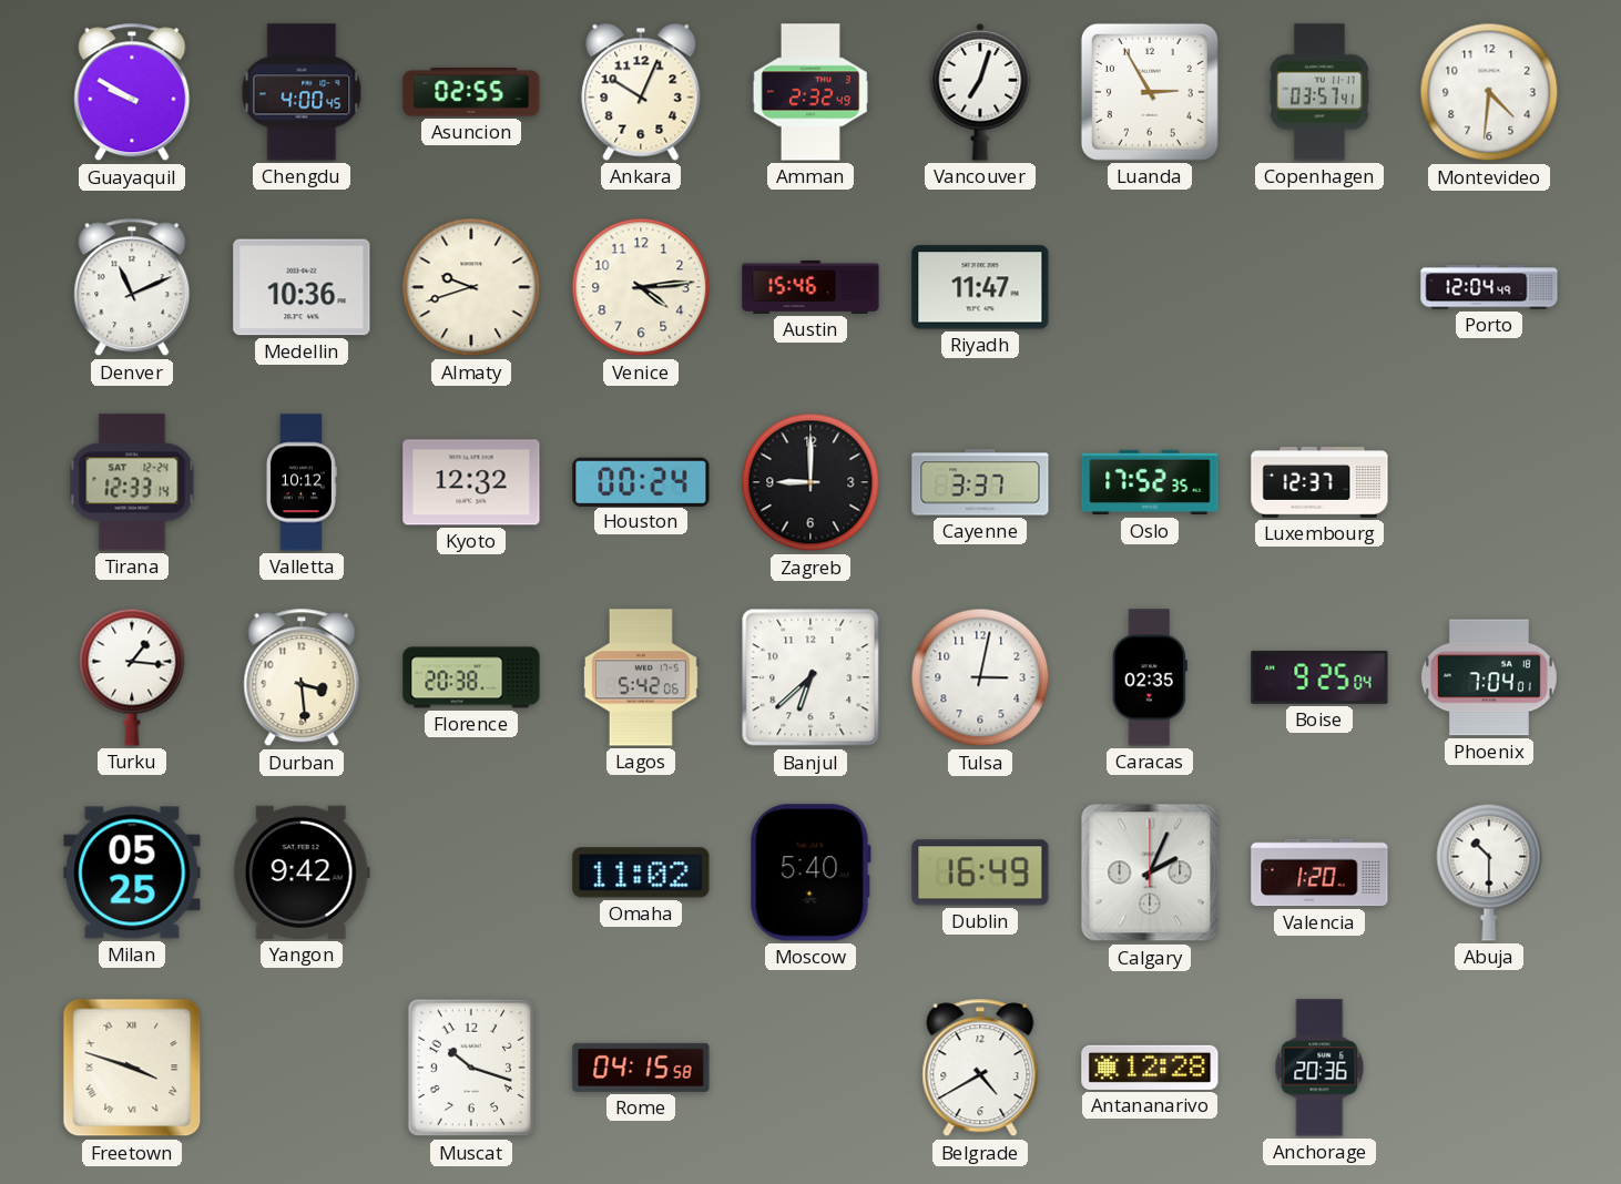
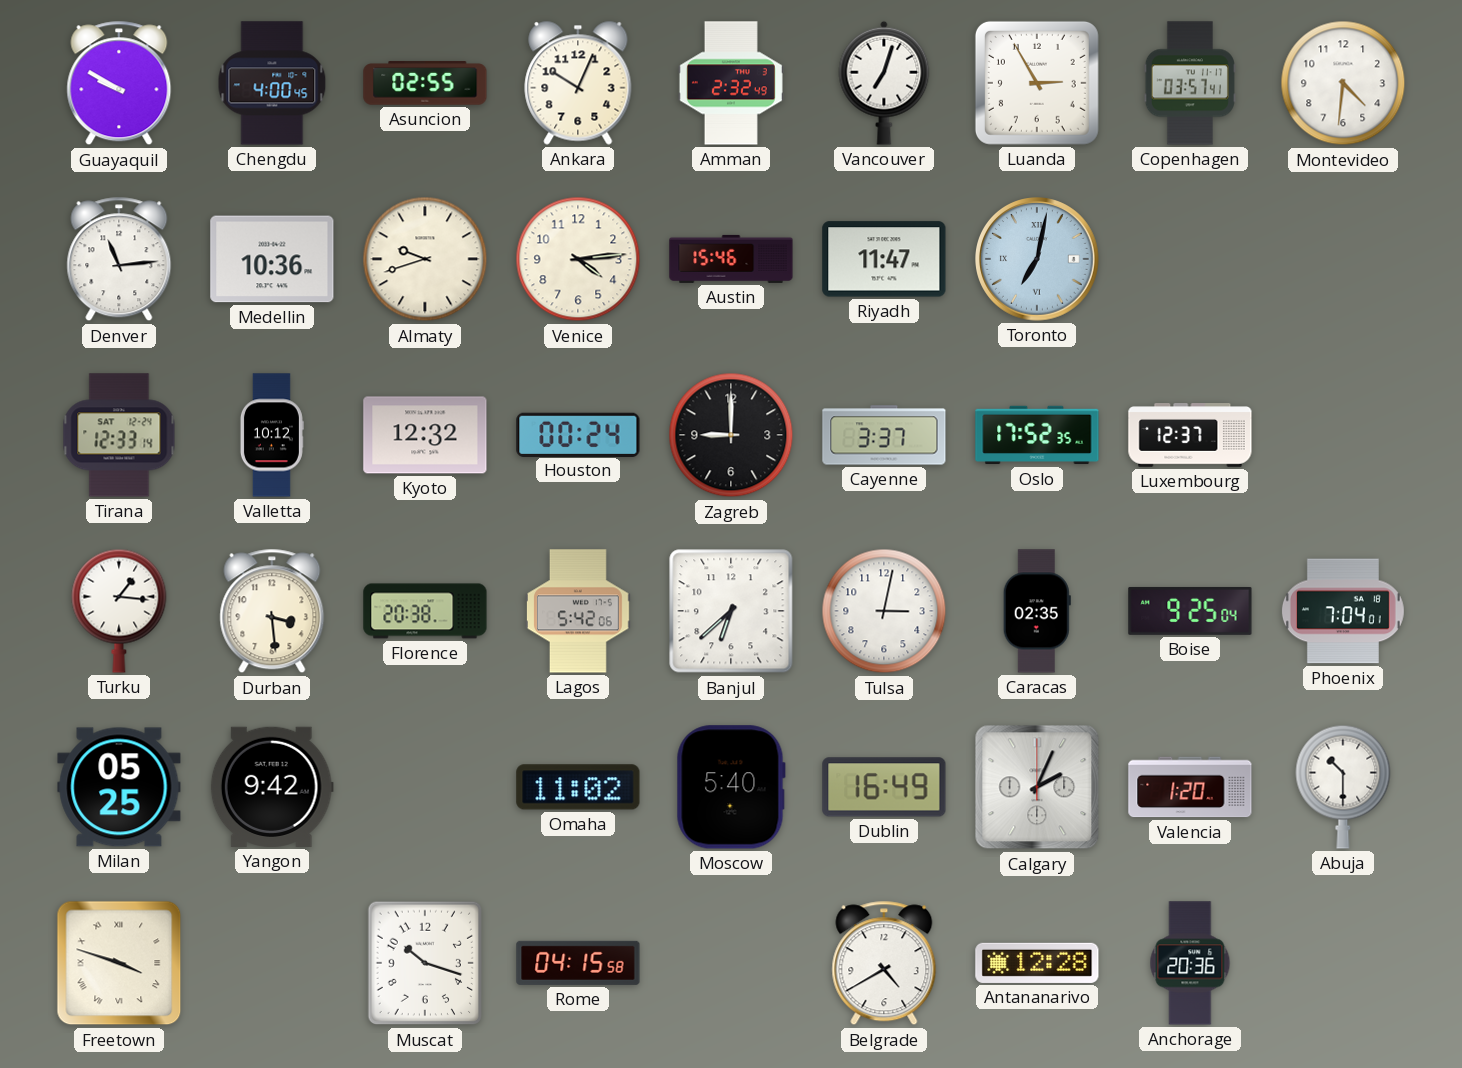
Denver: 11:11 -> 11:14 (119, 259)
Toronto: none -> 7:02 (1037, 260)
Porto: 12:04 -> none (1489, 287)
